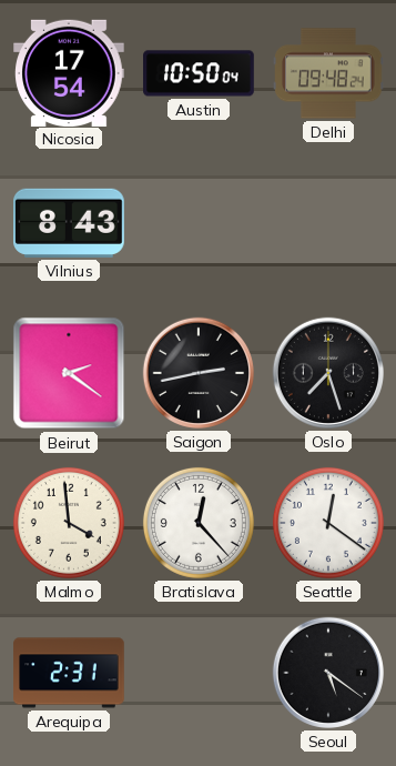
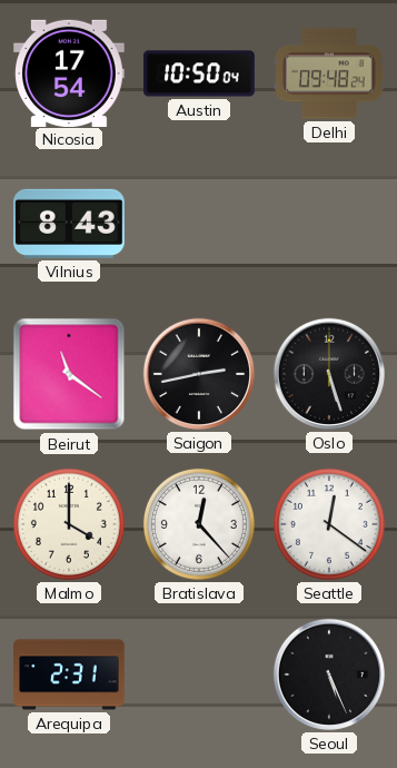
Beirut: 2:21 -> 11:21 (69, 374)
Oslo: 7:27 -> 5:27 (329, 374)
Malmo: 3:59 -> 4:00 (69, 524)
Seoul: 5:21 -> 5:26 (329, 675)
